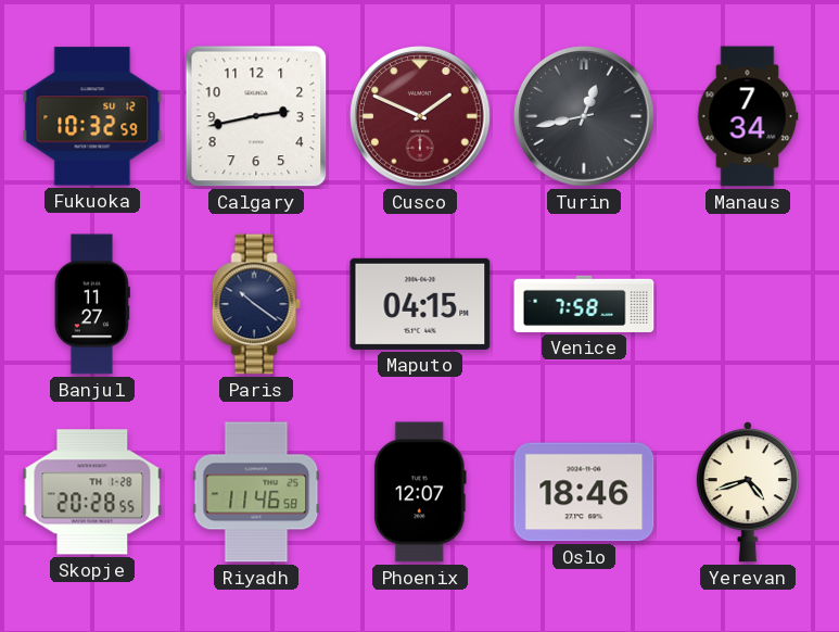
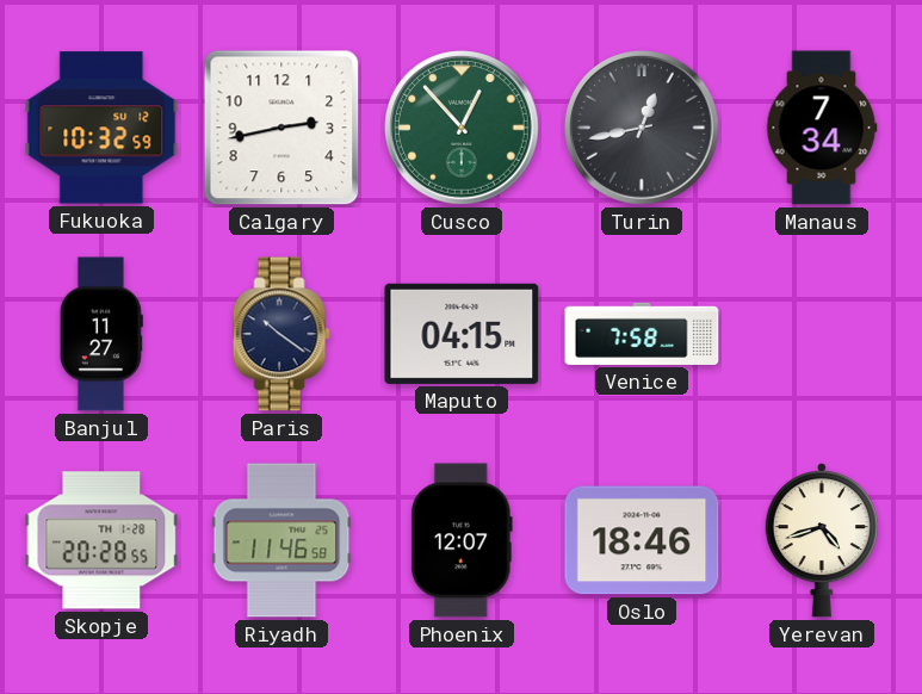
Cusco: 1:49 -> 12:53 (462, 128)
Cusco dial: burgundy -> green (462, 128)
